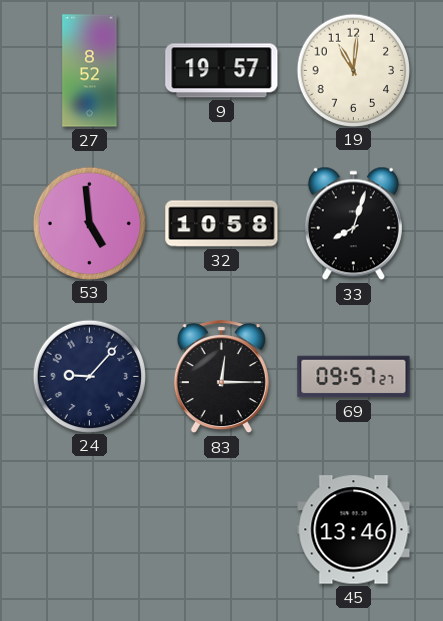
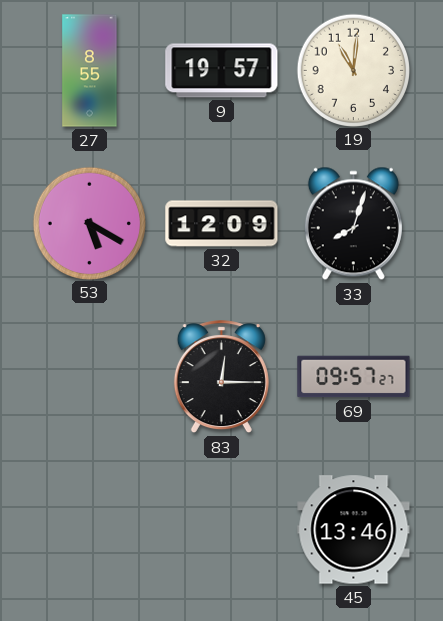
27: 8:52 -> 8:55 (90, 71)
53: 4:59 -> 5:20 (89, 223)
32: 10:58 -> 12:09 (222, 224)
24: 9:07 -> none (89, 376)
